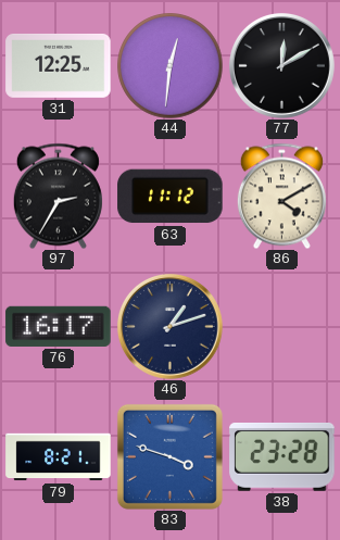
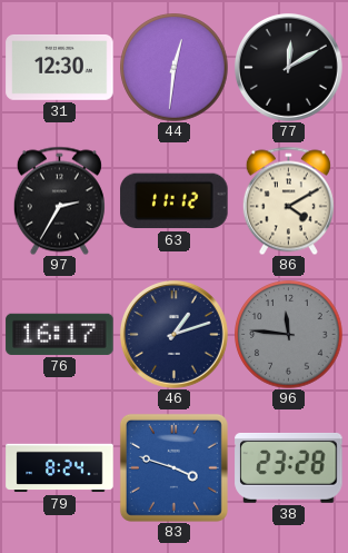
31: 12:25 -> 12:30 (60, 67)
96: none -> 11:46 (289, 335)
79: 8:21 -> 8:24 (60, 468)
